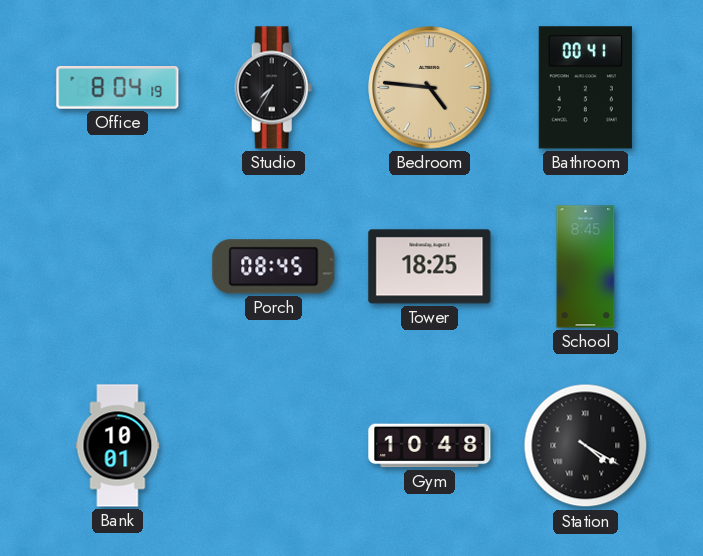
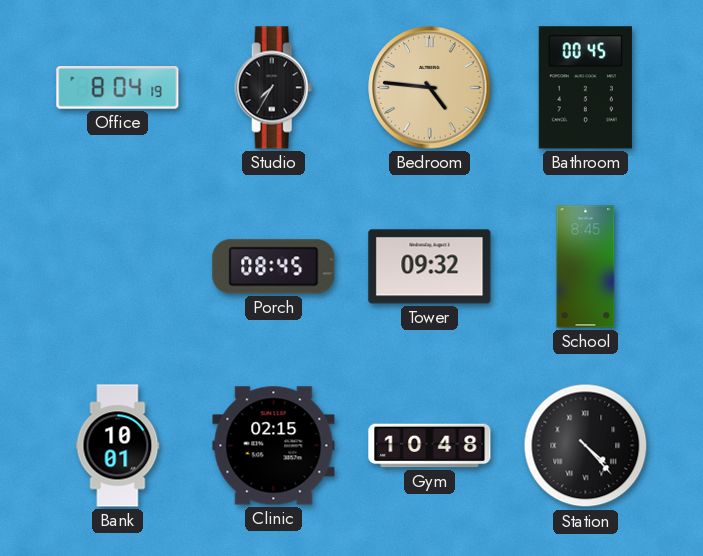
Bathroom: 00:41 -> 00:45 (585, 88)
Tower: 18:25 -> 09:32 (430, 267)
Clinic: none -> 02:15 (274, 446)
Station: 4:20 -> 4:23 (586, 446)
